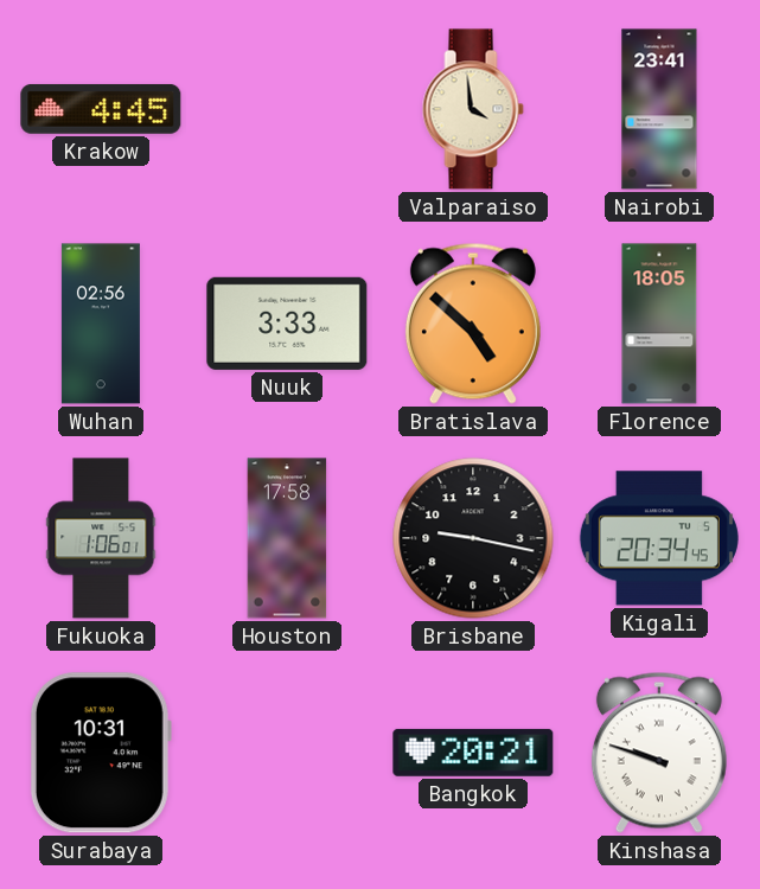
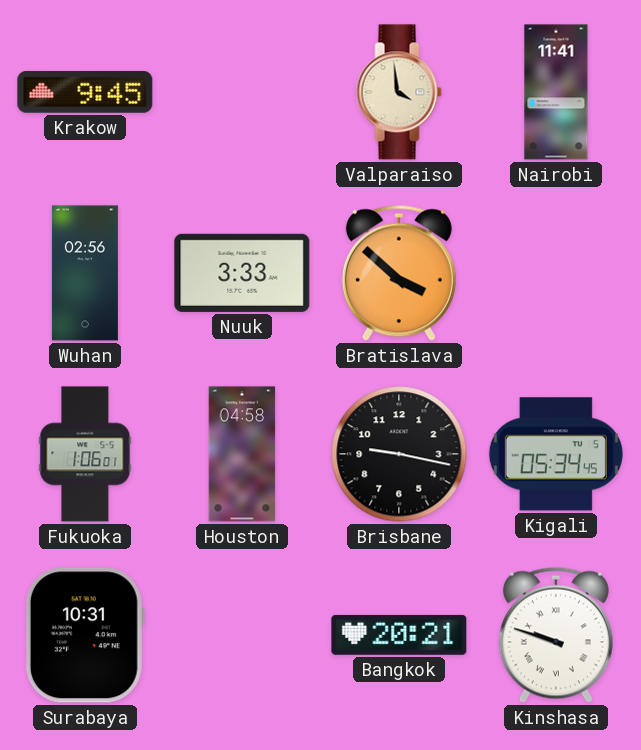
Krakow: 4:45 -> 9:45 (85, 92)
Nairobi: 23:41 -> 11:41 (556, 92)
Bratislava: 4:52 -> 3:52 (399, 273)
Florence: 18:05 -> none (659, 324)
Houston: 17:58 -> 04:58 (242, 454)
Kigali: 20:34 -> 05:34 (556, 454)
